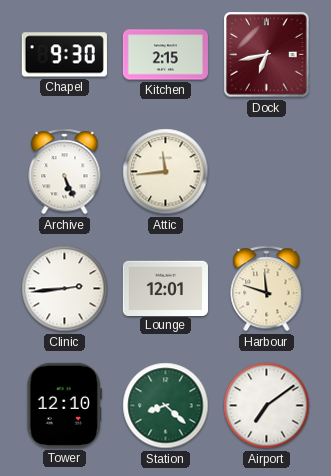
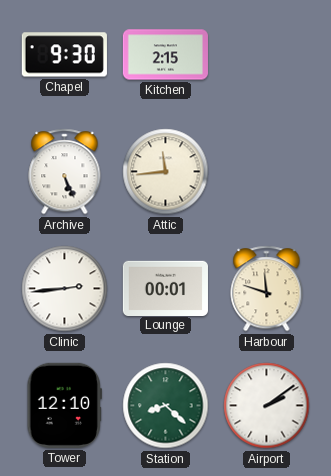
Dock: 6:43 -> none (267, 55)
Lounge: 12:01 -> 00:01 (165, 288)
Airport: 7:09 -> 2:09 (267, 406)
